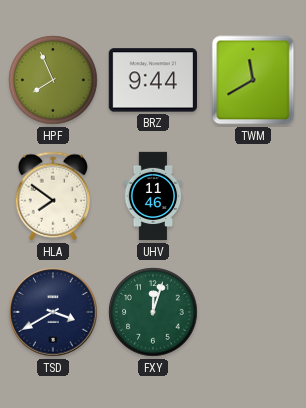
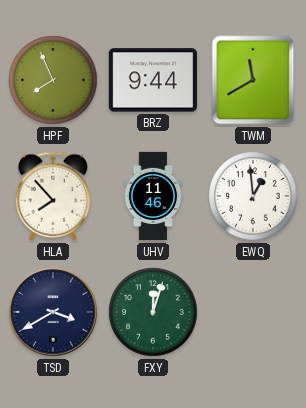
HLA: 7:51 -> 7:53 (52, 196)
EWQ: none -> 12:59 (253, 196)
